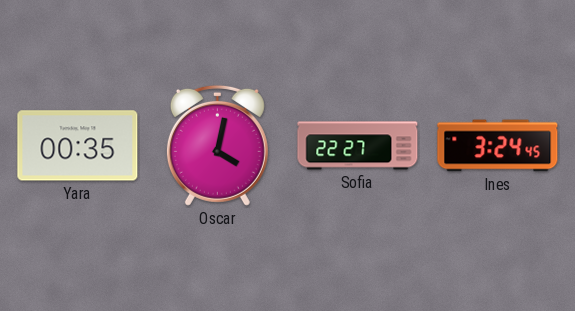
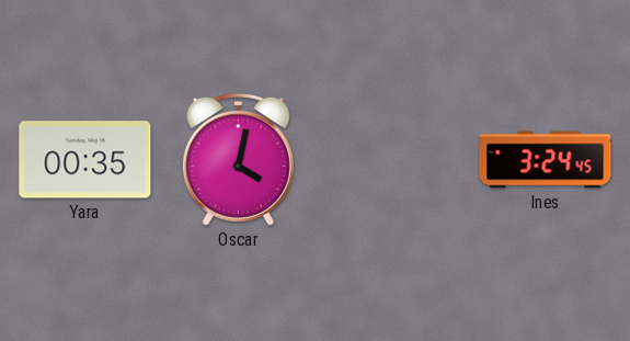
Sofia: 22:27 -> none (358, 146)
